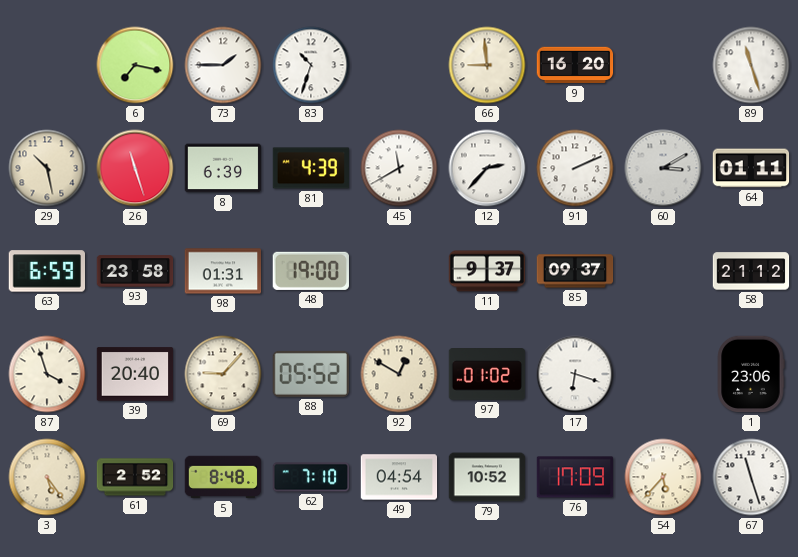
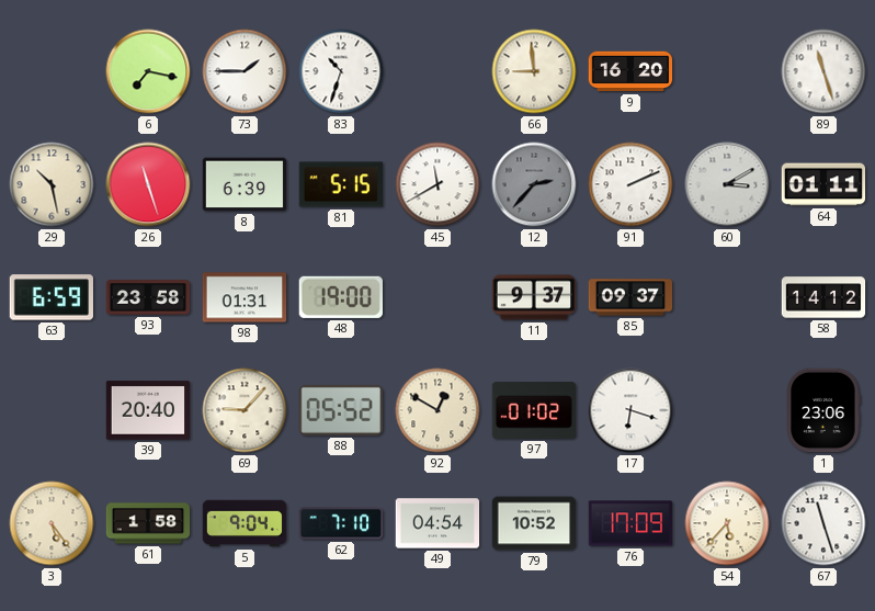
81: 4:39 -> 5:15 (341, 184)
12 dial: white -> grey (534, 184)
58: 21:12 -> 14:12 (823, 297)
87: 3:57 -> none (47, 374)
61: 2:52 -> 1:58 (148, 523)
5: 8:48 -> 9:04 (245, 523)
